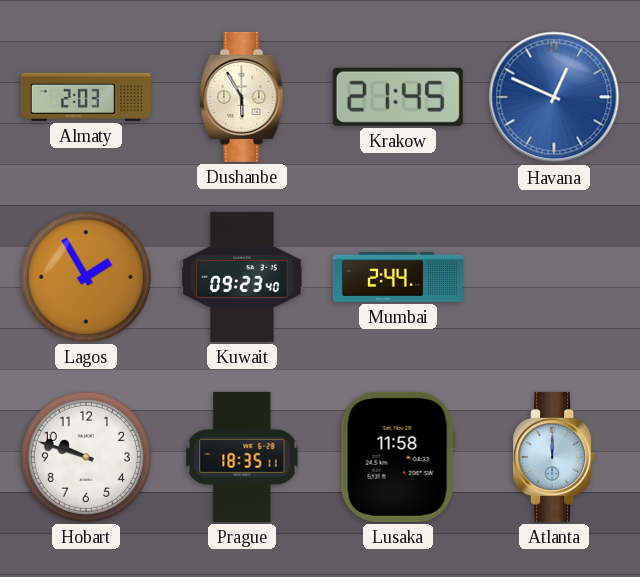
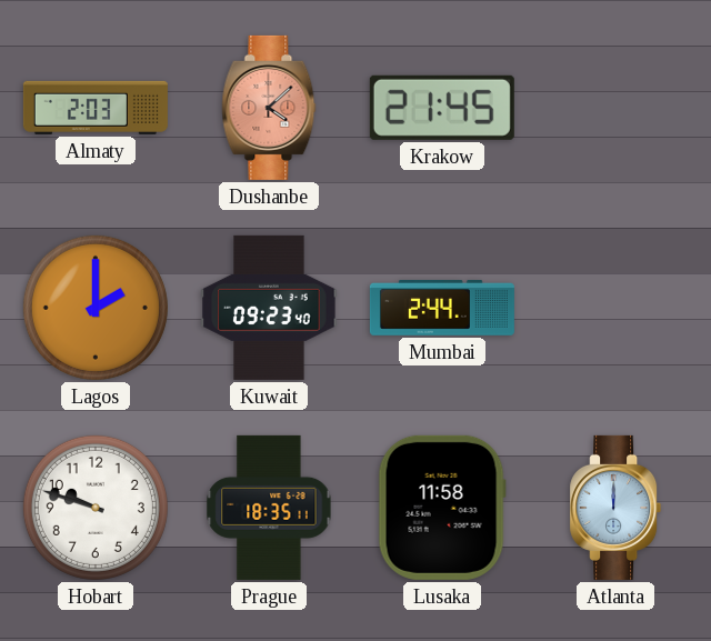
Dushanbe: 5:55 -> 4:08 (269, 108)
Dushanbe dial: cream -> salmon (269, 108)
Havana: 12:49 -> none (554, 97)
Lagos: 1:55 -> 2:00 (96, 308)
